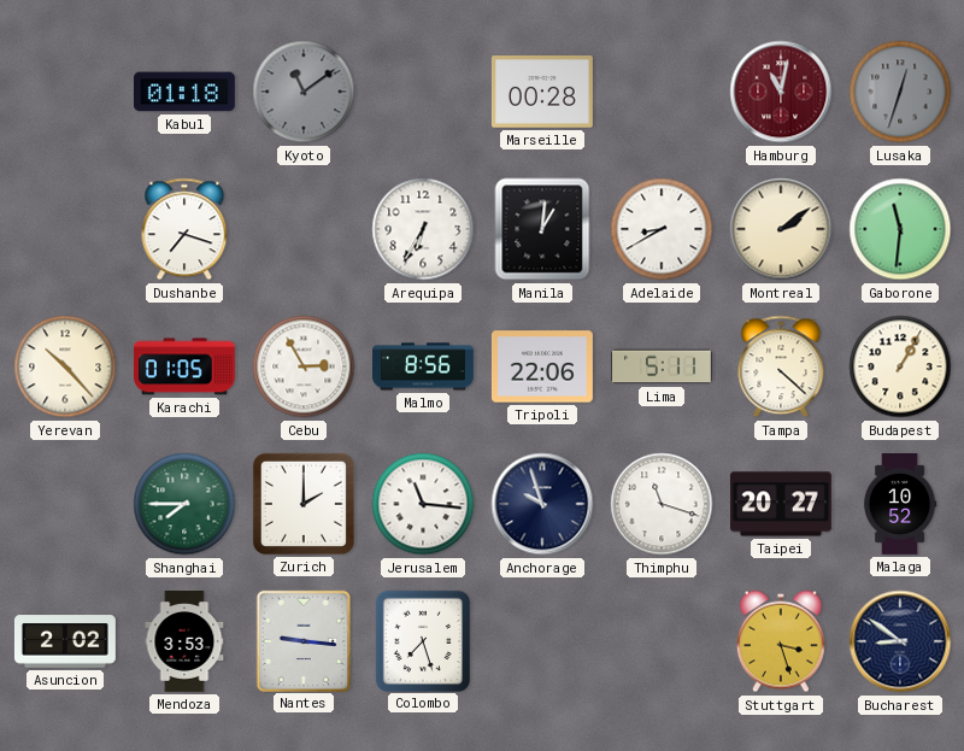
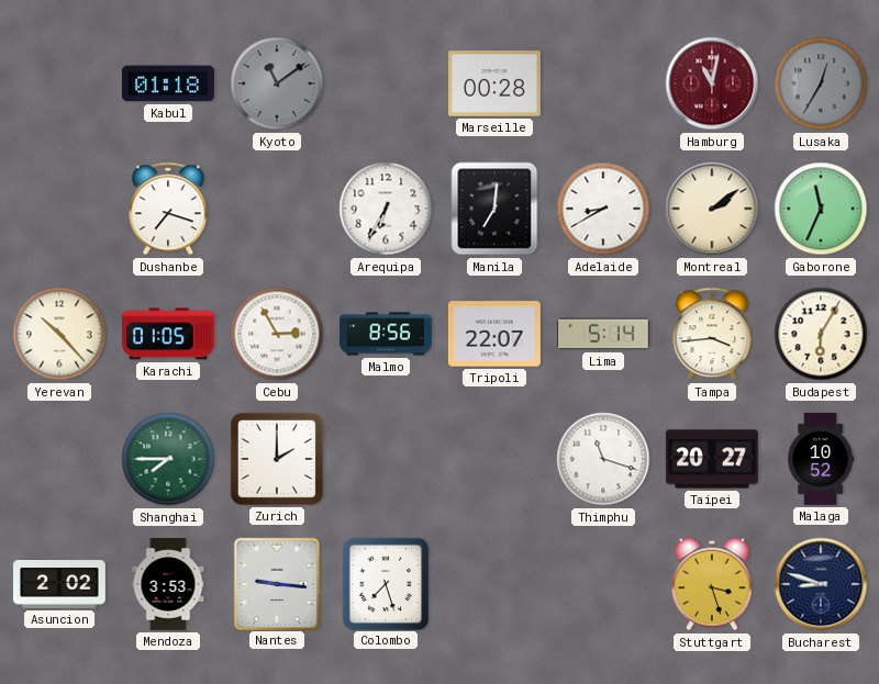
Lusaka: 12:33 -> 12:35 (821, 83)
Manila: 1:01 -> 7:01 (494, 209)
Gaborone: 11:31 -> 11:34 (821, 209)
Tripoli: 22:06 -> 22:07 (494, 334)
Lima: 5:11 -> 5:14 (603, 334)
Tampa: 4:22 -> 3:44 (712, 334)
Budapest: 1:05 -> 6:05 (821, 334)
Jerusalem: 11:16 -> none (423, 504)
Anchorage: 9:57 -> none (542, 504)
Bucharest: 8:51 -> 8:48 (821, 584)
